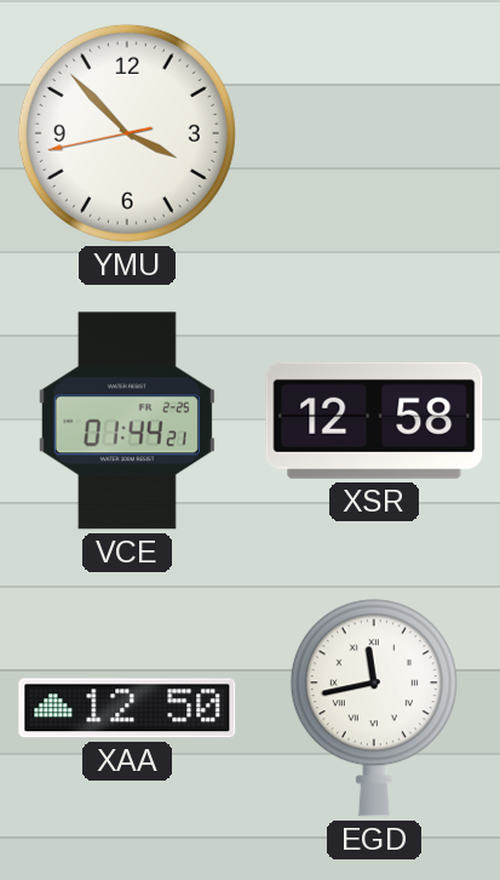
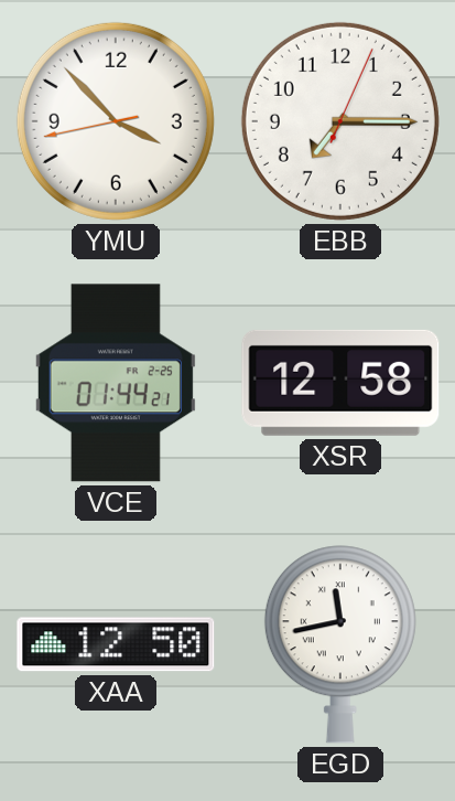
EBB: none -> 7:15 (340, 121)
